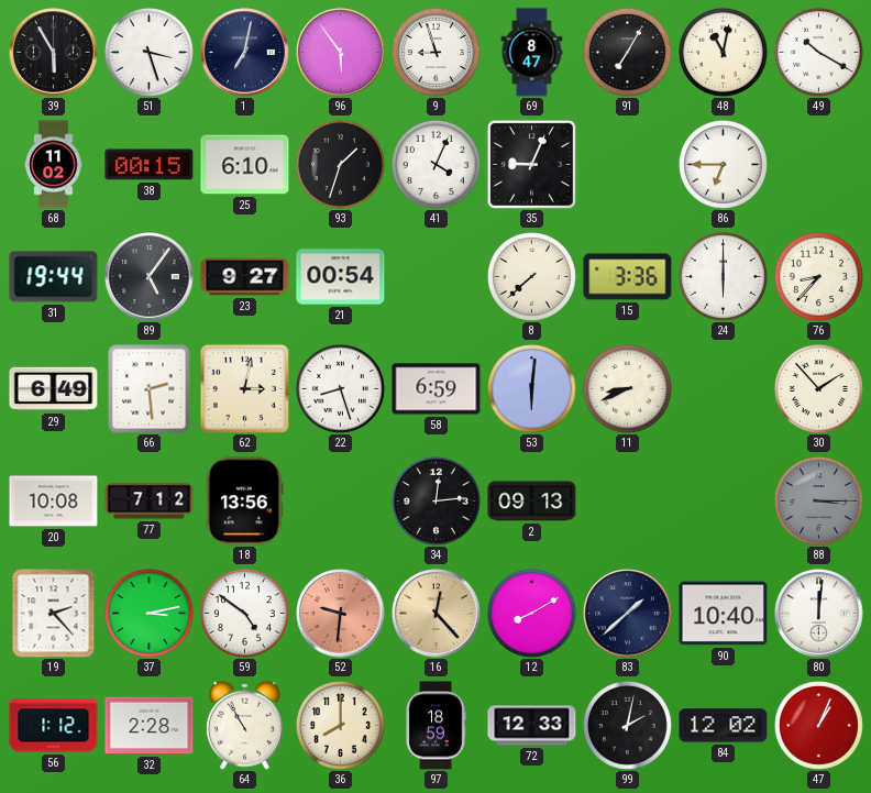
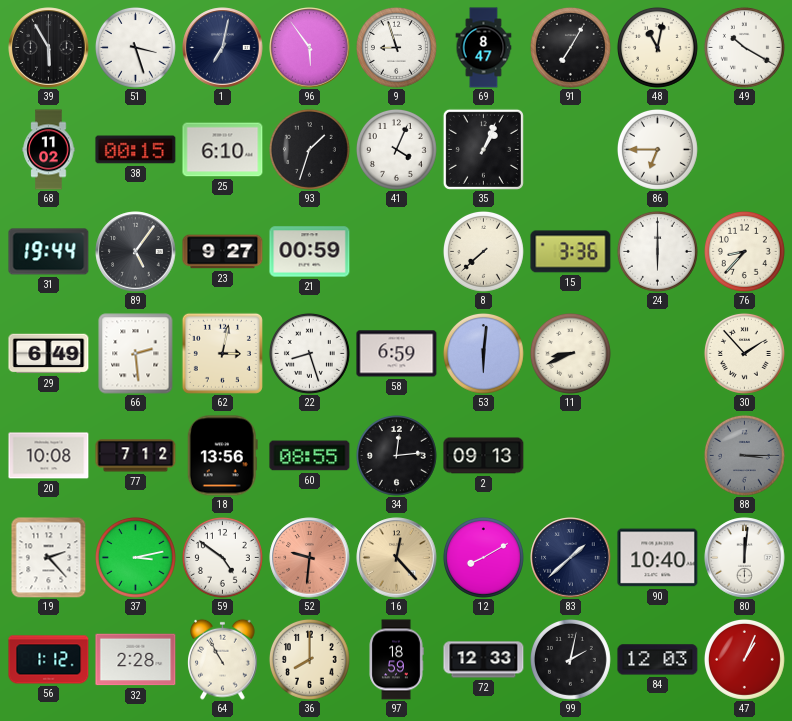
35: 9:04 -> 1:04 (483, 149)
21: 00:54 -> 00:59 (310, 252)
60: none -> 08:55 (310, 456)
84: 12:02 -> 12:03 (658, 660)
